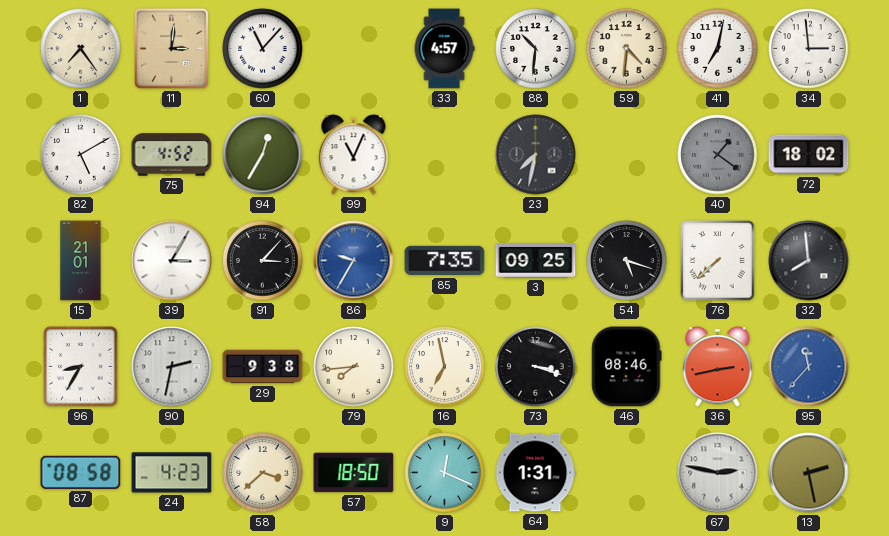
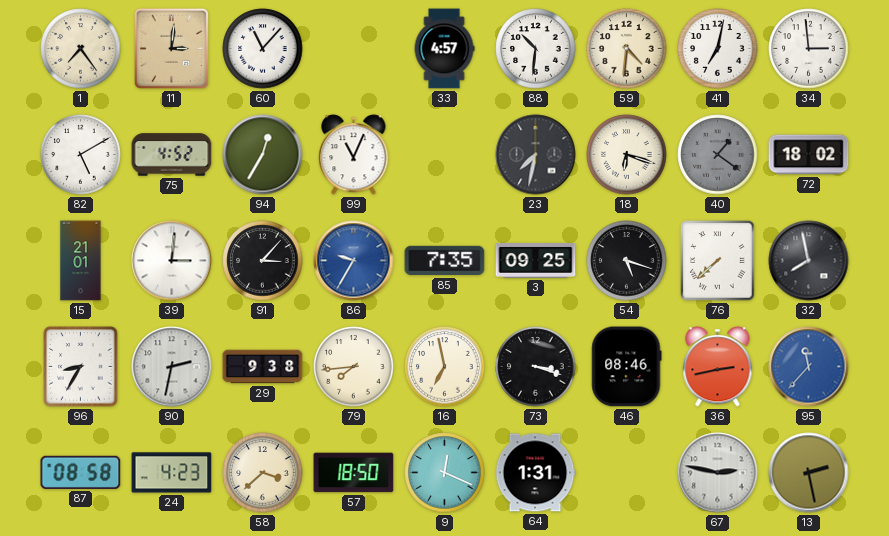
18: none -> 6:18 (627, 155)
39: 3:05 -> 3:01 (172, 261)
32: 7:59 -> 7:58 (809, 261)
